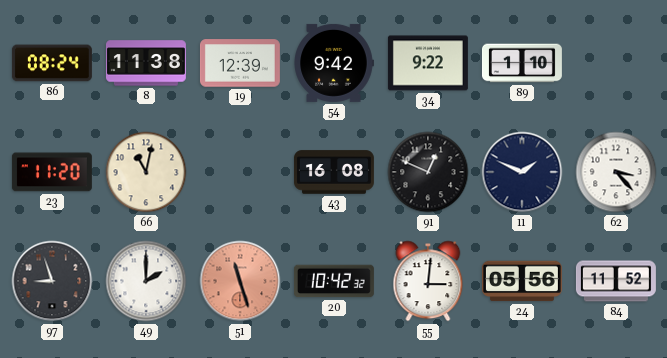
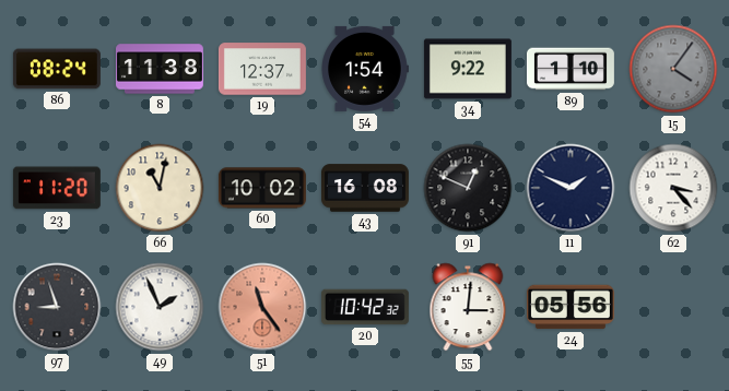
19: 12:39 -> 12:37 (262, 69)
54: 9:42 -> 1:54 (365, 69)
15: none -> 4:06 (673, 69)
60: none -> 10:02 (262, 188)
49: 2:00 -> 1:56 (160, 307)
51: 11:27 -> 11:24 (262, 307)
84: 11:52 -> none (616, 281)
